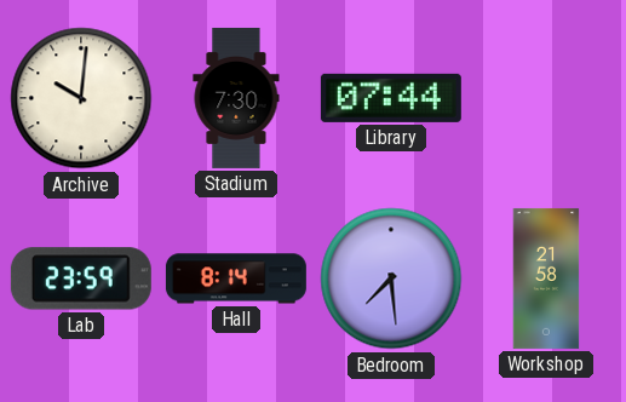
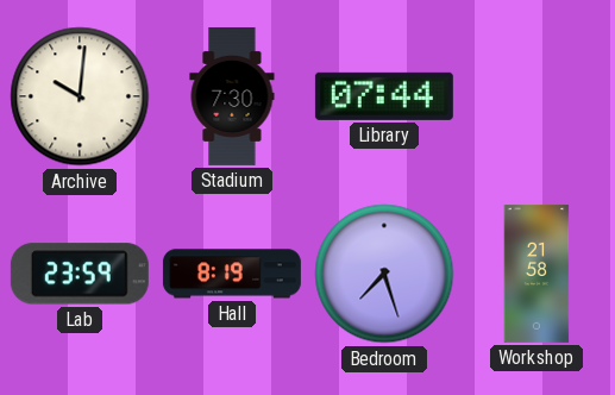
Hall: 8:14 -> 8:19 (232, 274)
Bedroom: 7:29 -> 7:27 (384, 274)
